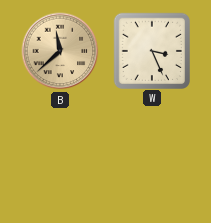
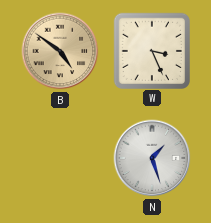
B: 11:38 -> 4:51 (60, 51)
N: none -> 1:27 (152, 158)
